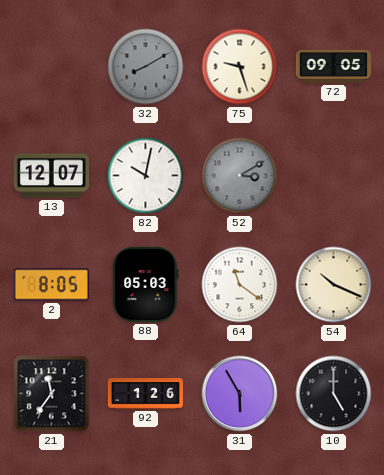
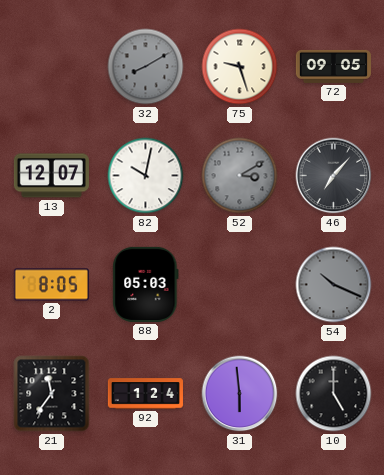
46: none -> 7:07 (334, 176)
64: 11:21 -> none (240, 285)
54 dial: cream -> grey (334, 285)
92: 1:26 -> 1:24 (145, 394)
31: 5:55 -> 5:59 (240, 394)
